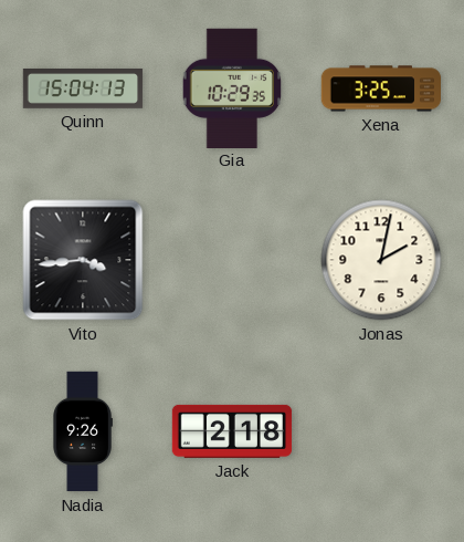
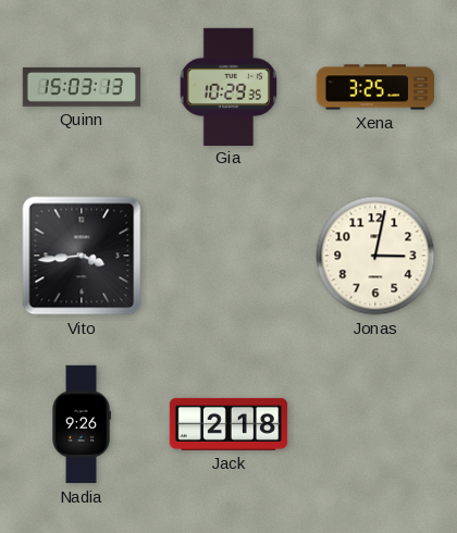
Quinn: 15:04 -> 15:03 (82, 87)
Jonas: 2:02 -> 3:02 (375, 256)
